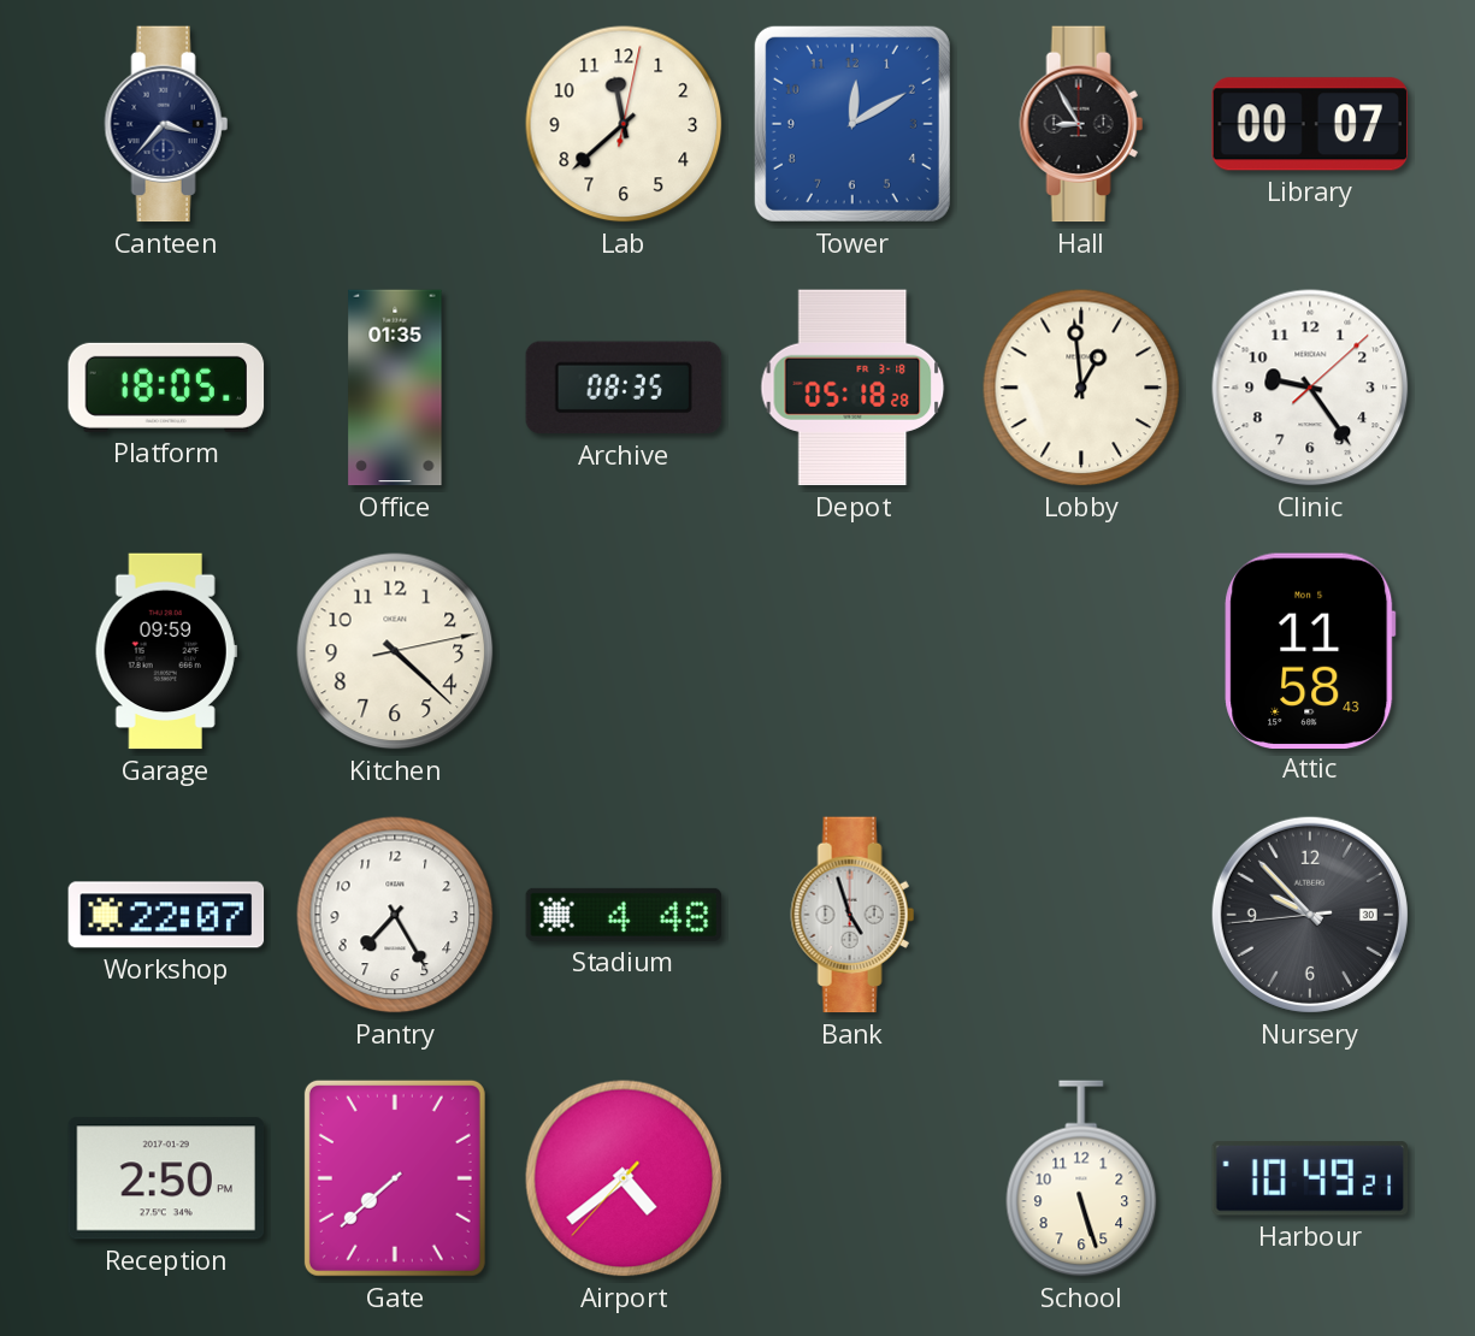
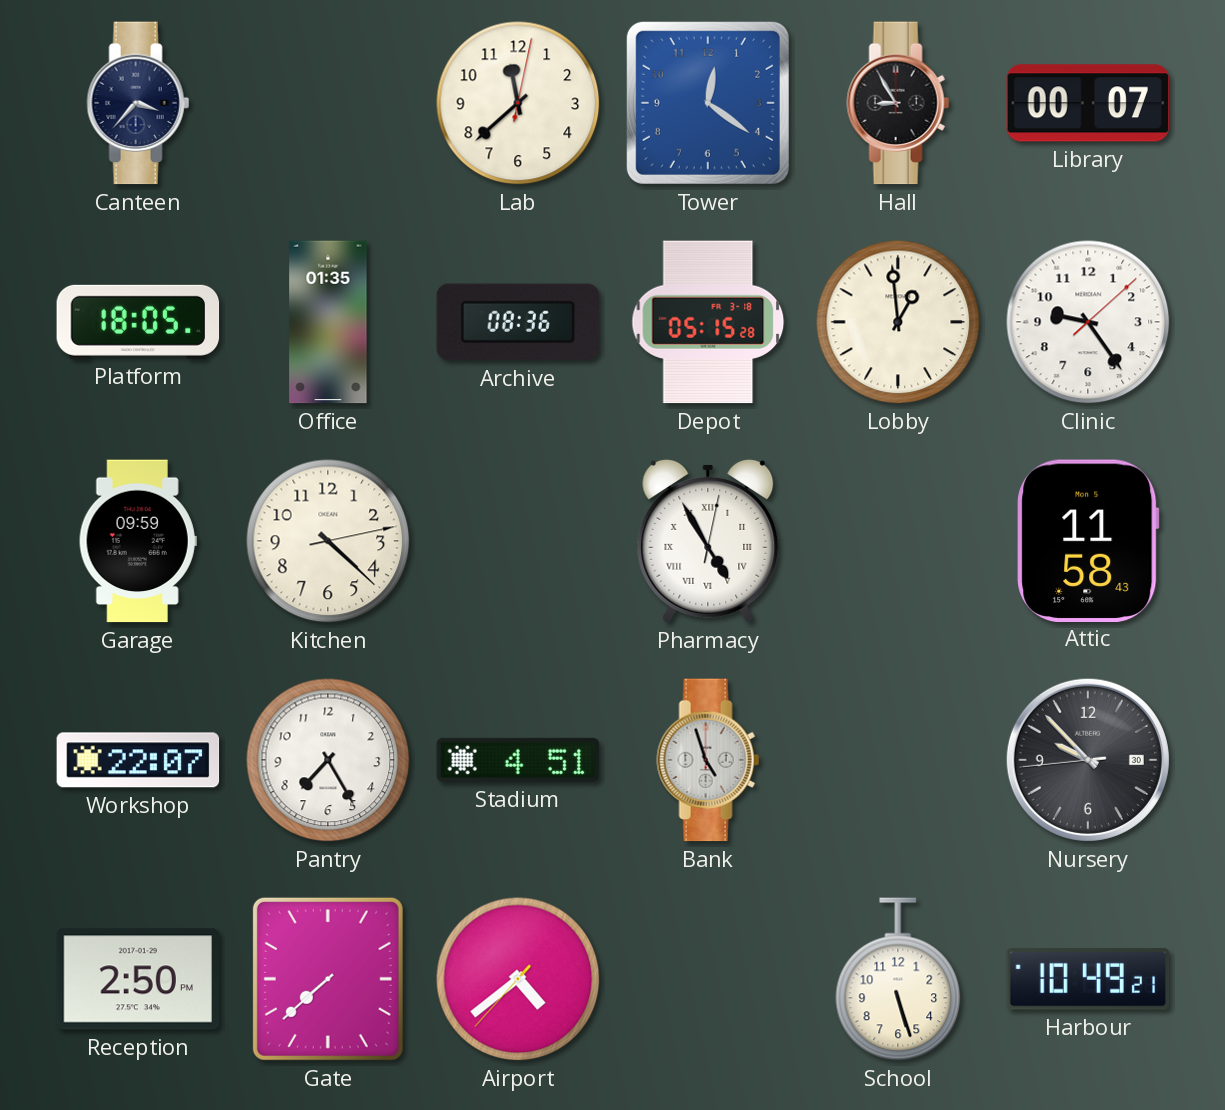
Tower: 12:10 -> 12:21 (708, 103)
Archive: 08:35 -> 08:36 (518, 322)
Depot: 05:18 -> 05:15 (708, 322)
Pharmacy: none -> 4:55 (708, 541)
Stadium: 4:48 -> 4:51 (518, 760)
